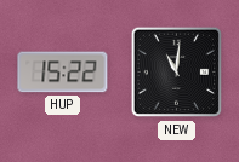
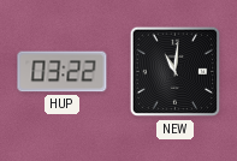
HUP: 15:22 -> 03:22 (63, 72)
